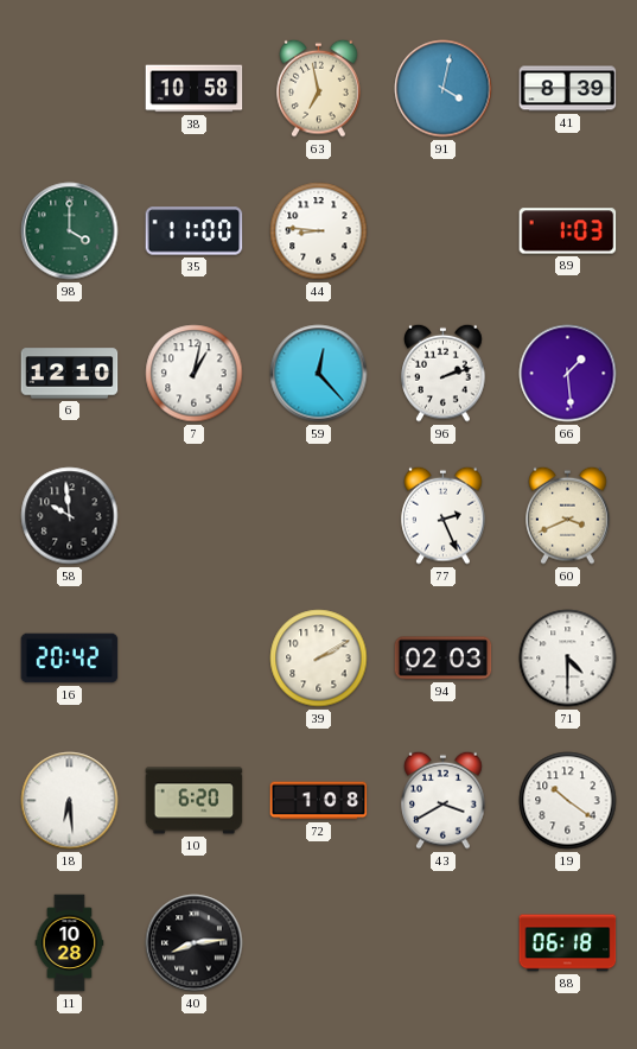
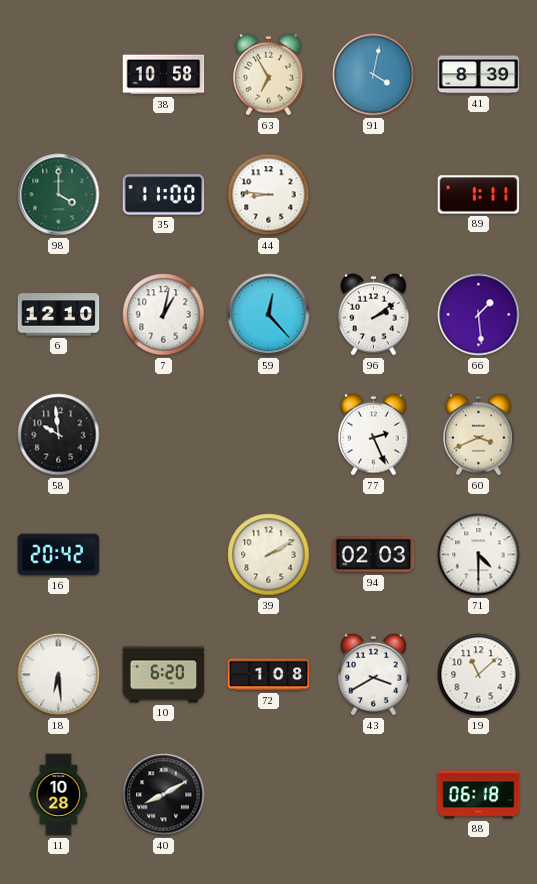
63: 6:58 -> 6:55 (269, 74)
89: 1:03 -> 1:11 (479, 195)
96: 2:12 -> 2:09 (374, 314)
19: 10:21 -> 11:08 (479, 675)
40: 8:14 -> 8:10 (164, 795)
